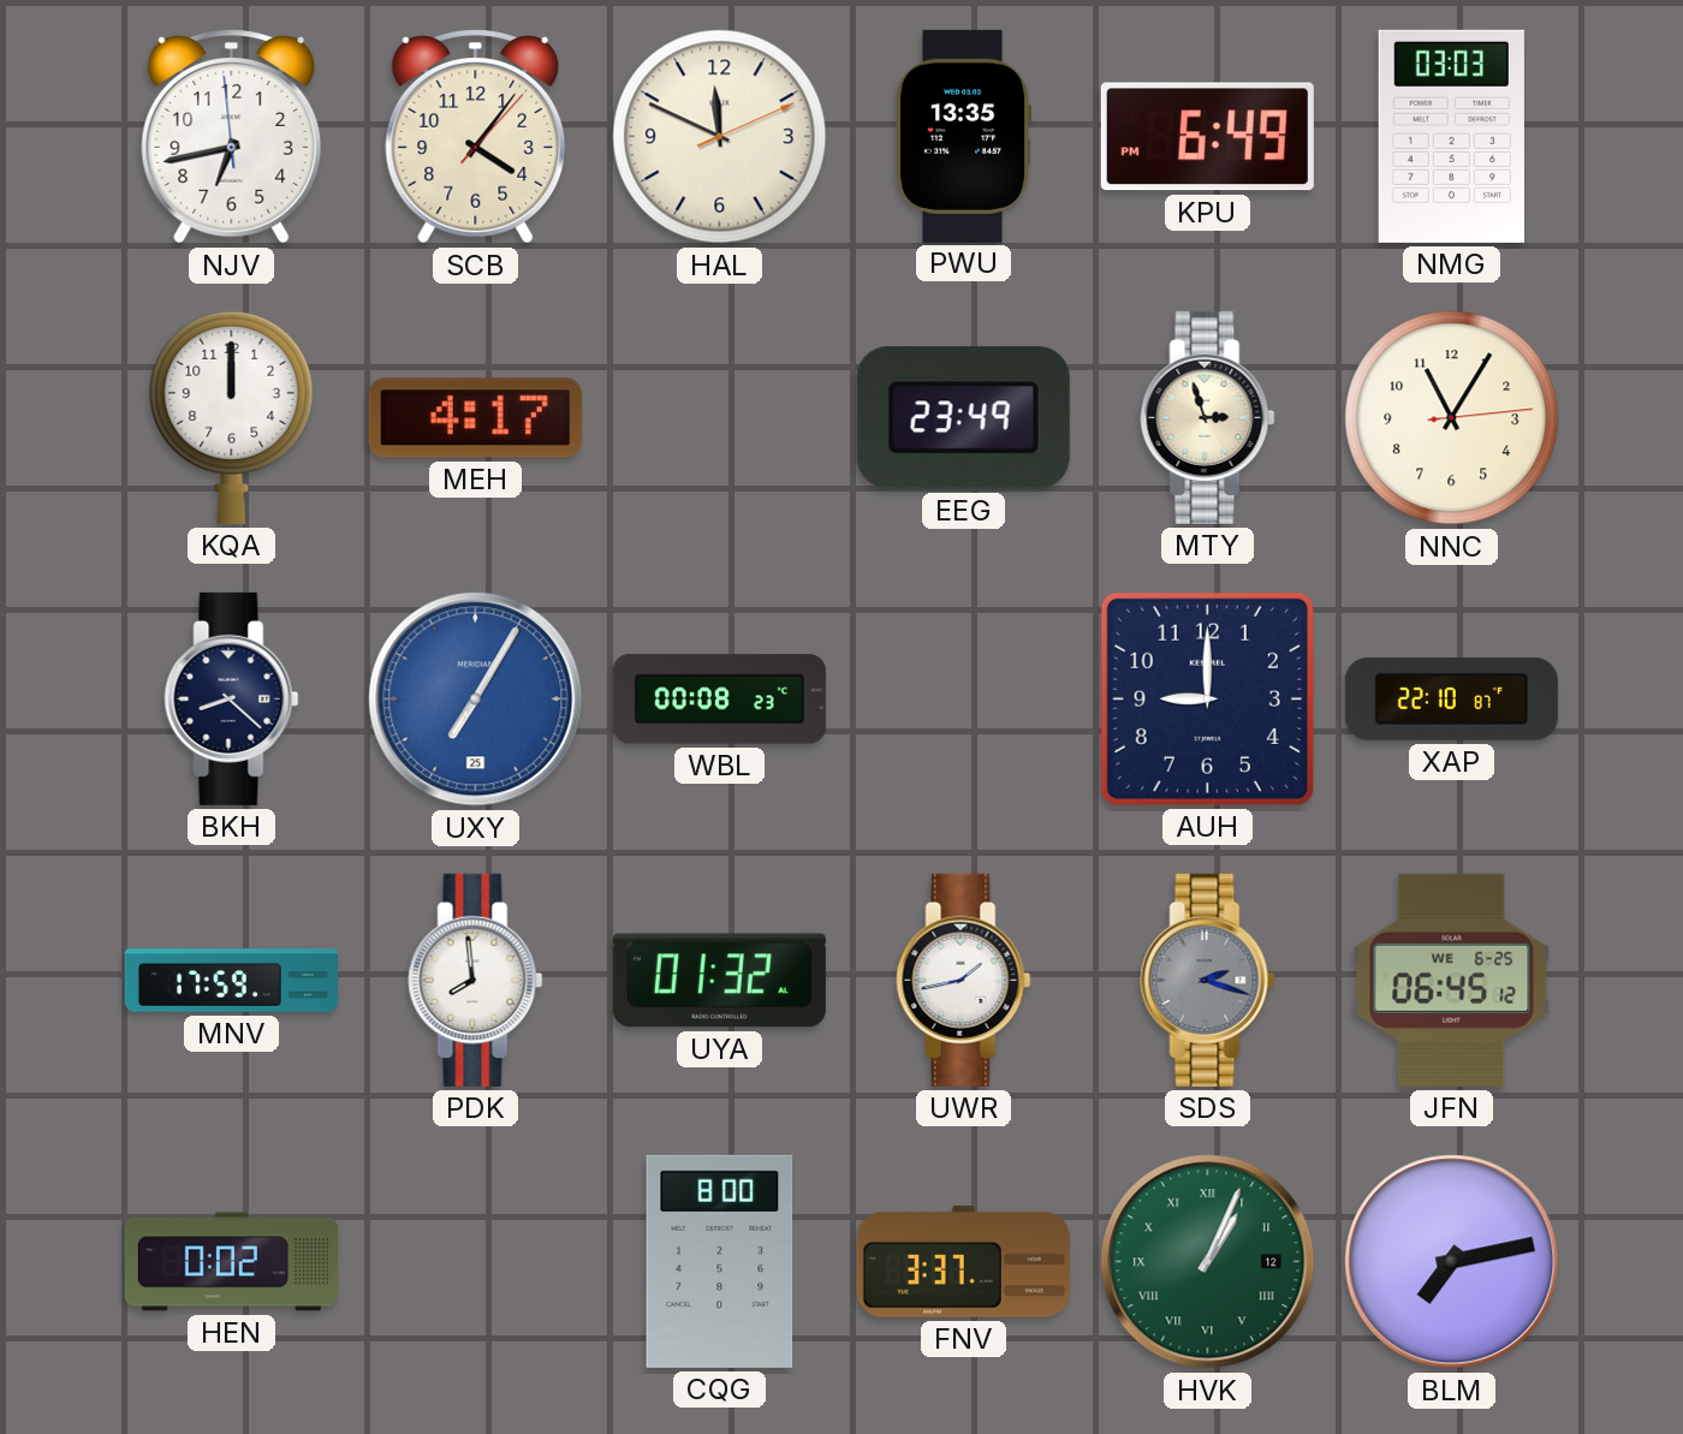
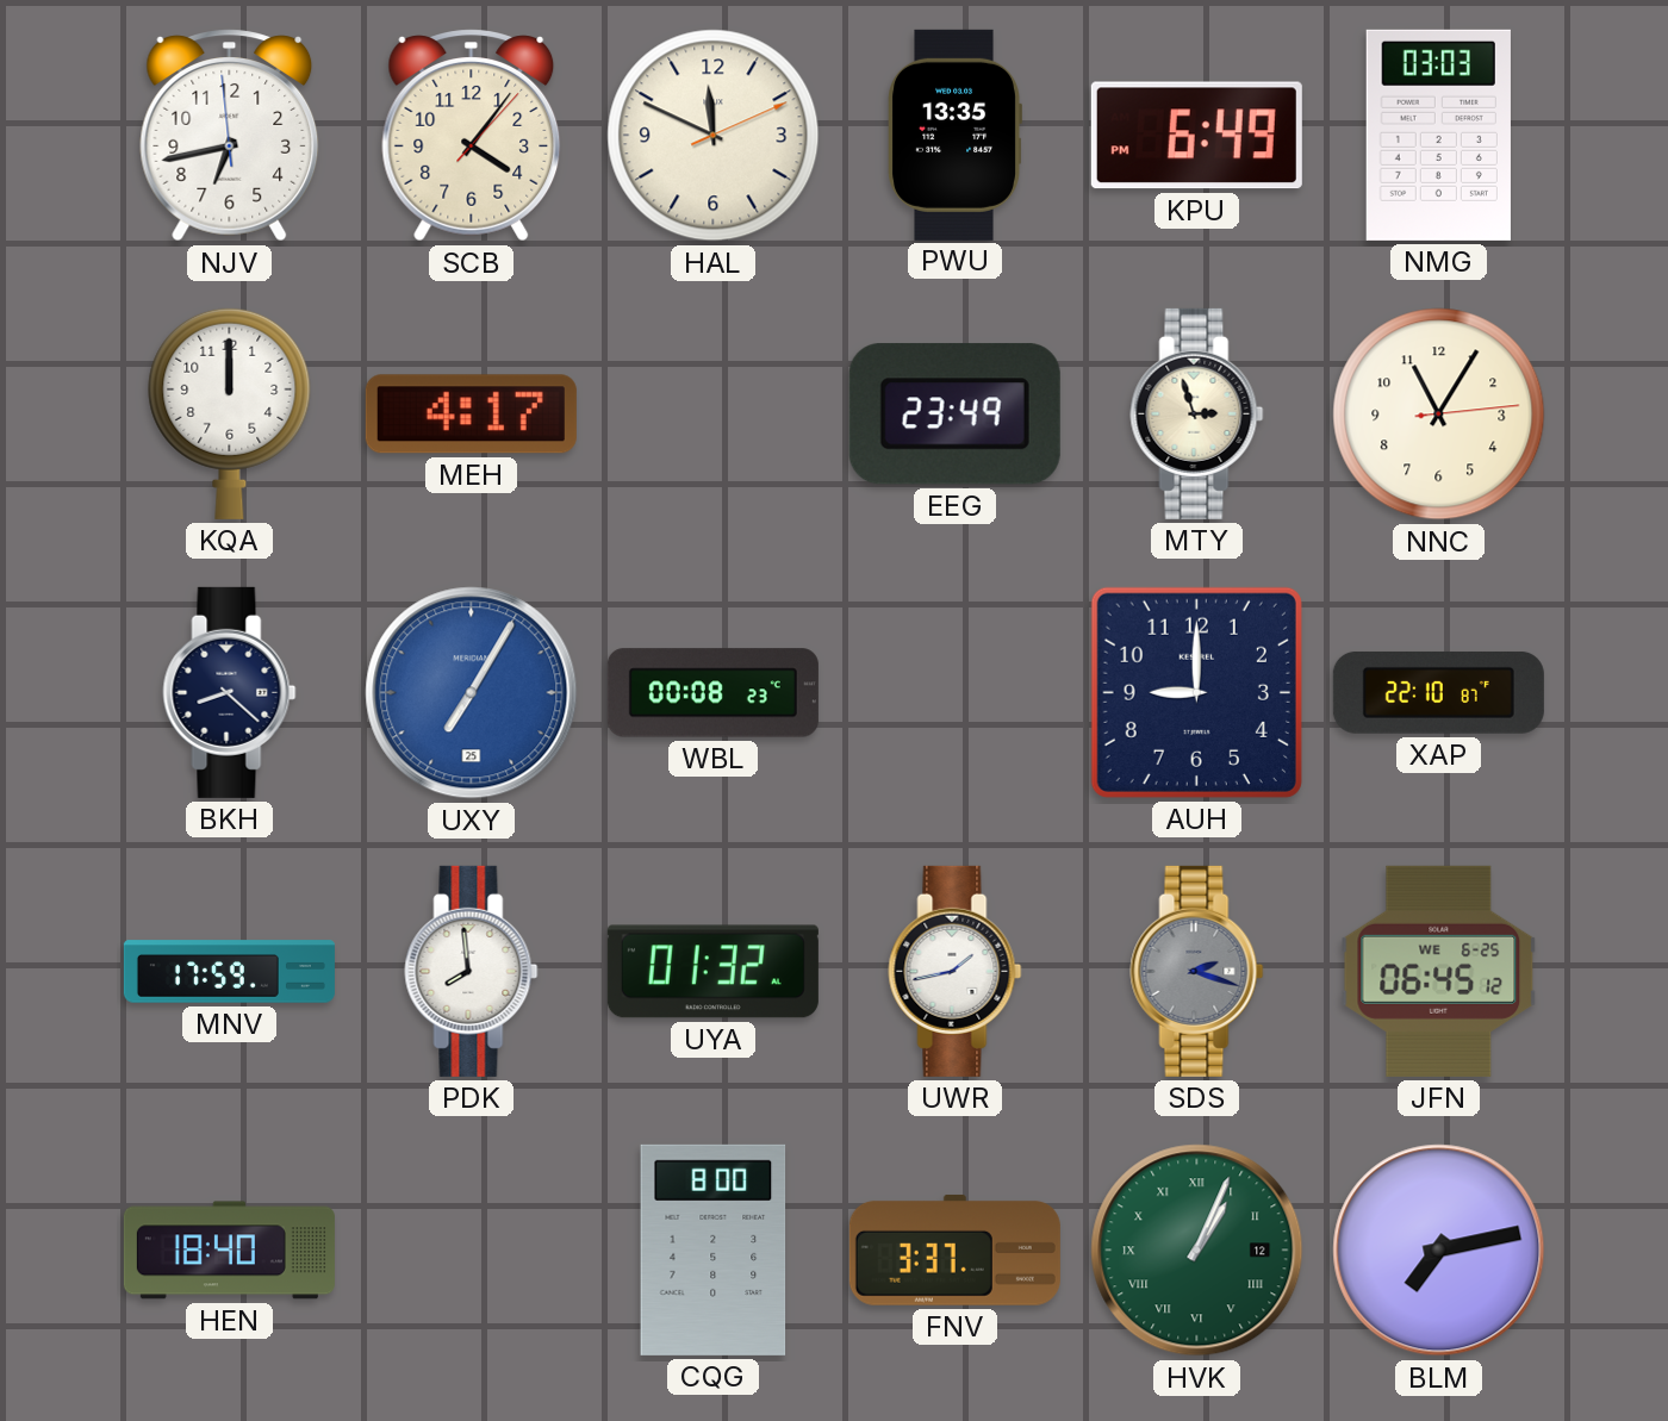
HEN: 0:02 -> 18:40 (229, 1251)
